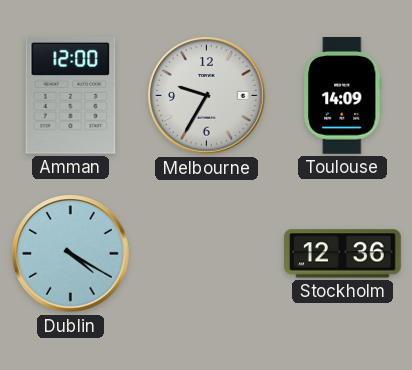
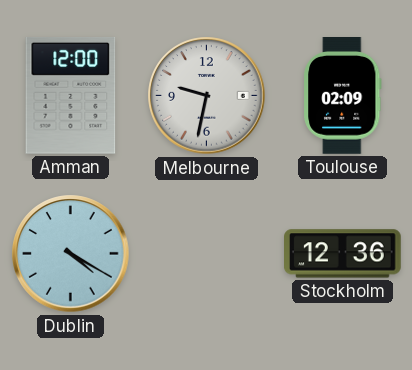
Melbourne: 9:35 -> 9:32 (207, 96)
Toulouse: 14:09 -> 02:09 (342, 96)
